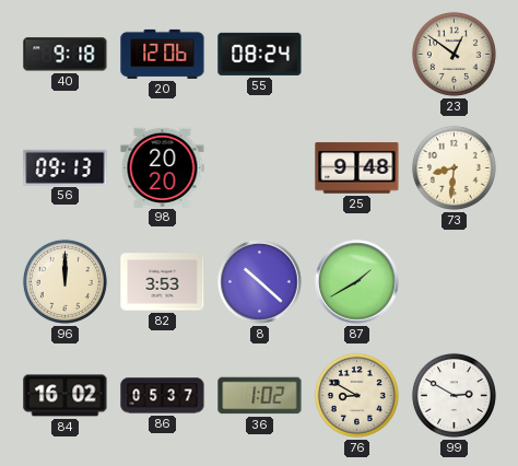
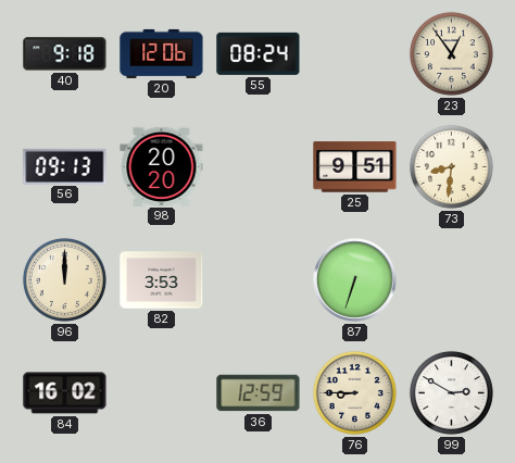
23: 12:51 -> 12:54 (451, 53)
25: 9:48 -> 9:51 (355, 167)
8: 10:22 -> none (260, 282)
87: 1:40 -> 6:33 (355, 280)
86: 05:37 -> none (163, 396)
36: 1:02 -> 12:59 (259, 393)
76: 8:50 -> 8:45 (354, 392)
